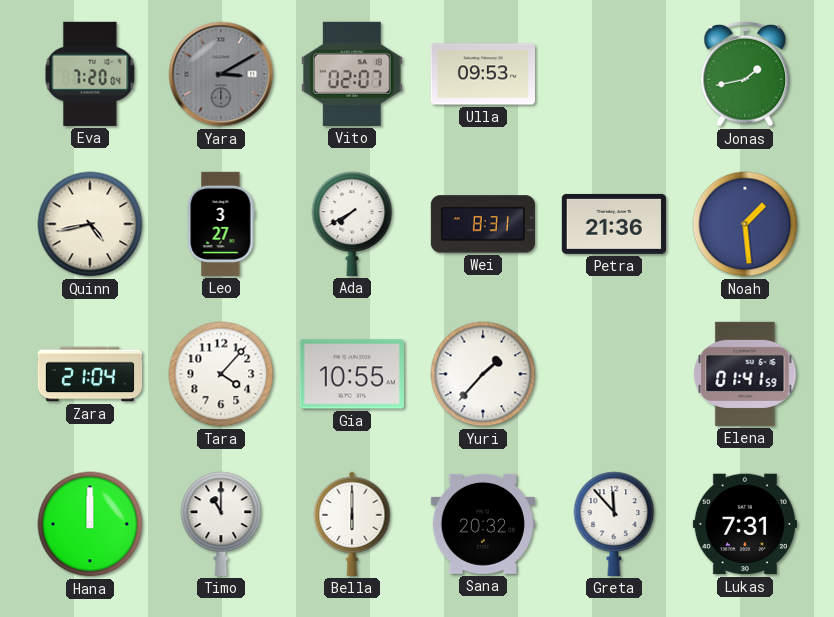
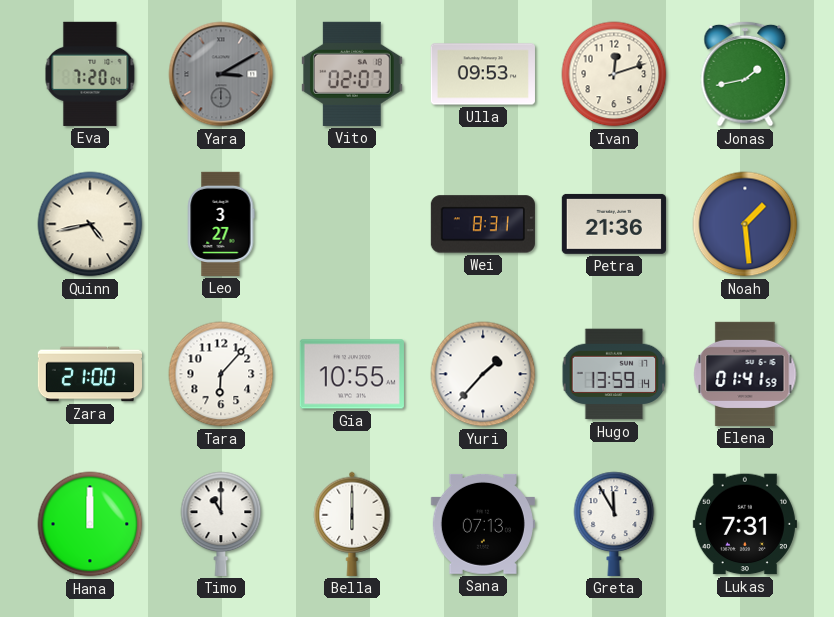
Ivan: none -> 12:12 (614, 74)
Ada: 7:40 -> none (352, 224)
Zara: 21:04 -> 21:00 (89, 374)
Tara: 4:07 -> 6:07 (221, 374)
Hugo: none -> 13:59 (614, 374)
Sana: 20:32 -> 07:13 (483, 524)
Greta: 11:53 -> 11:55 (614, 524)
